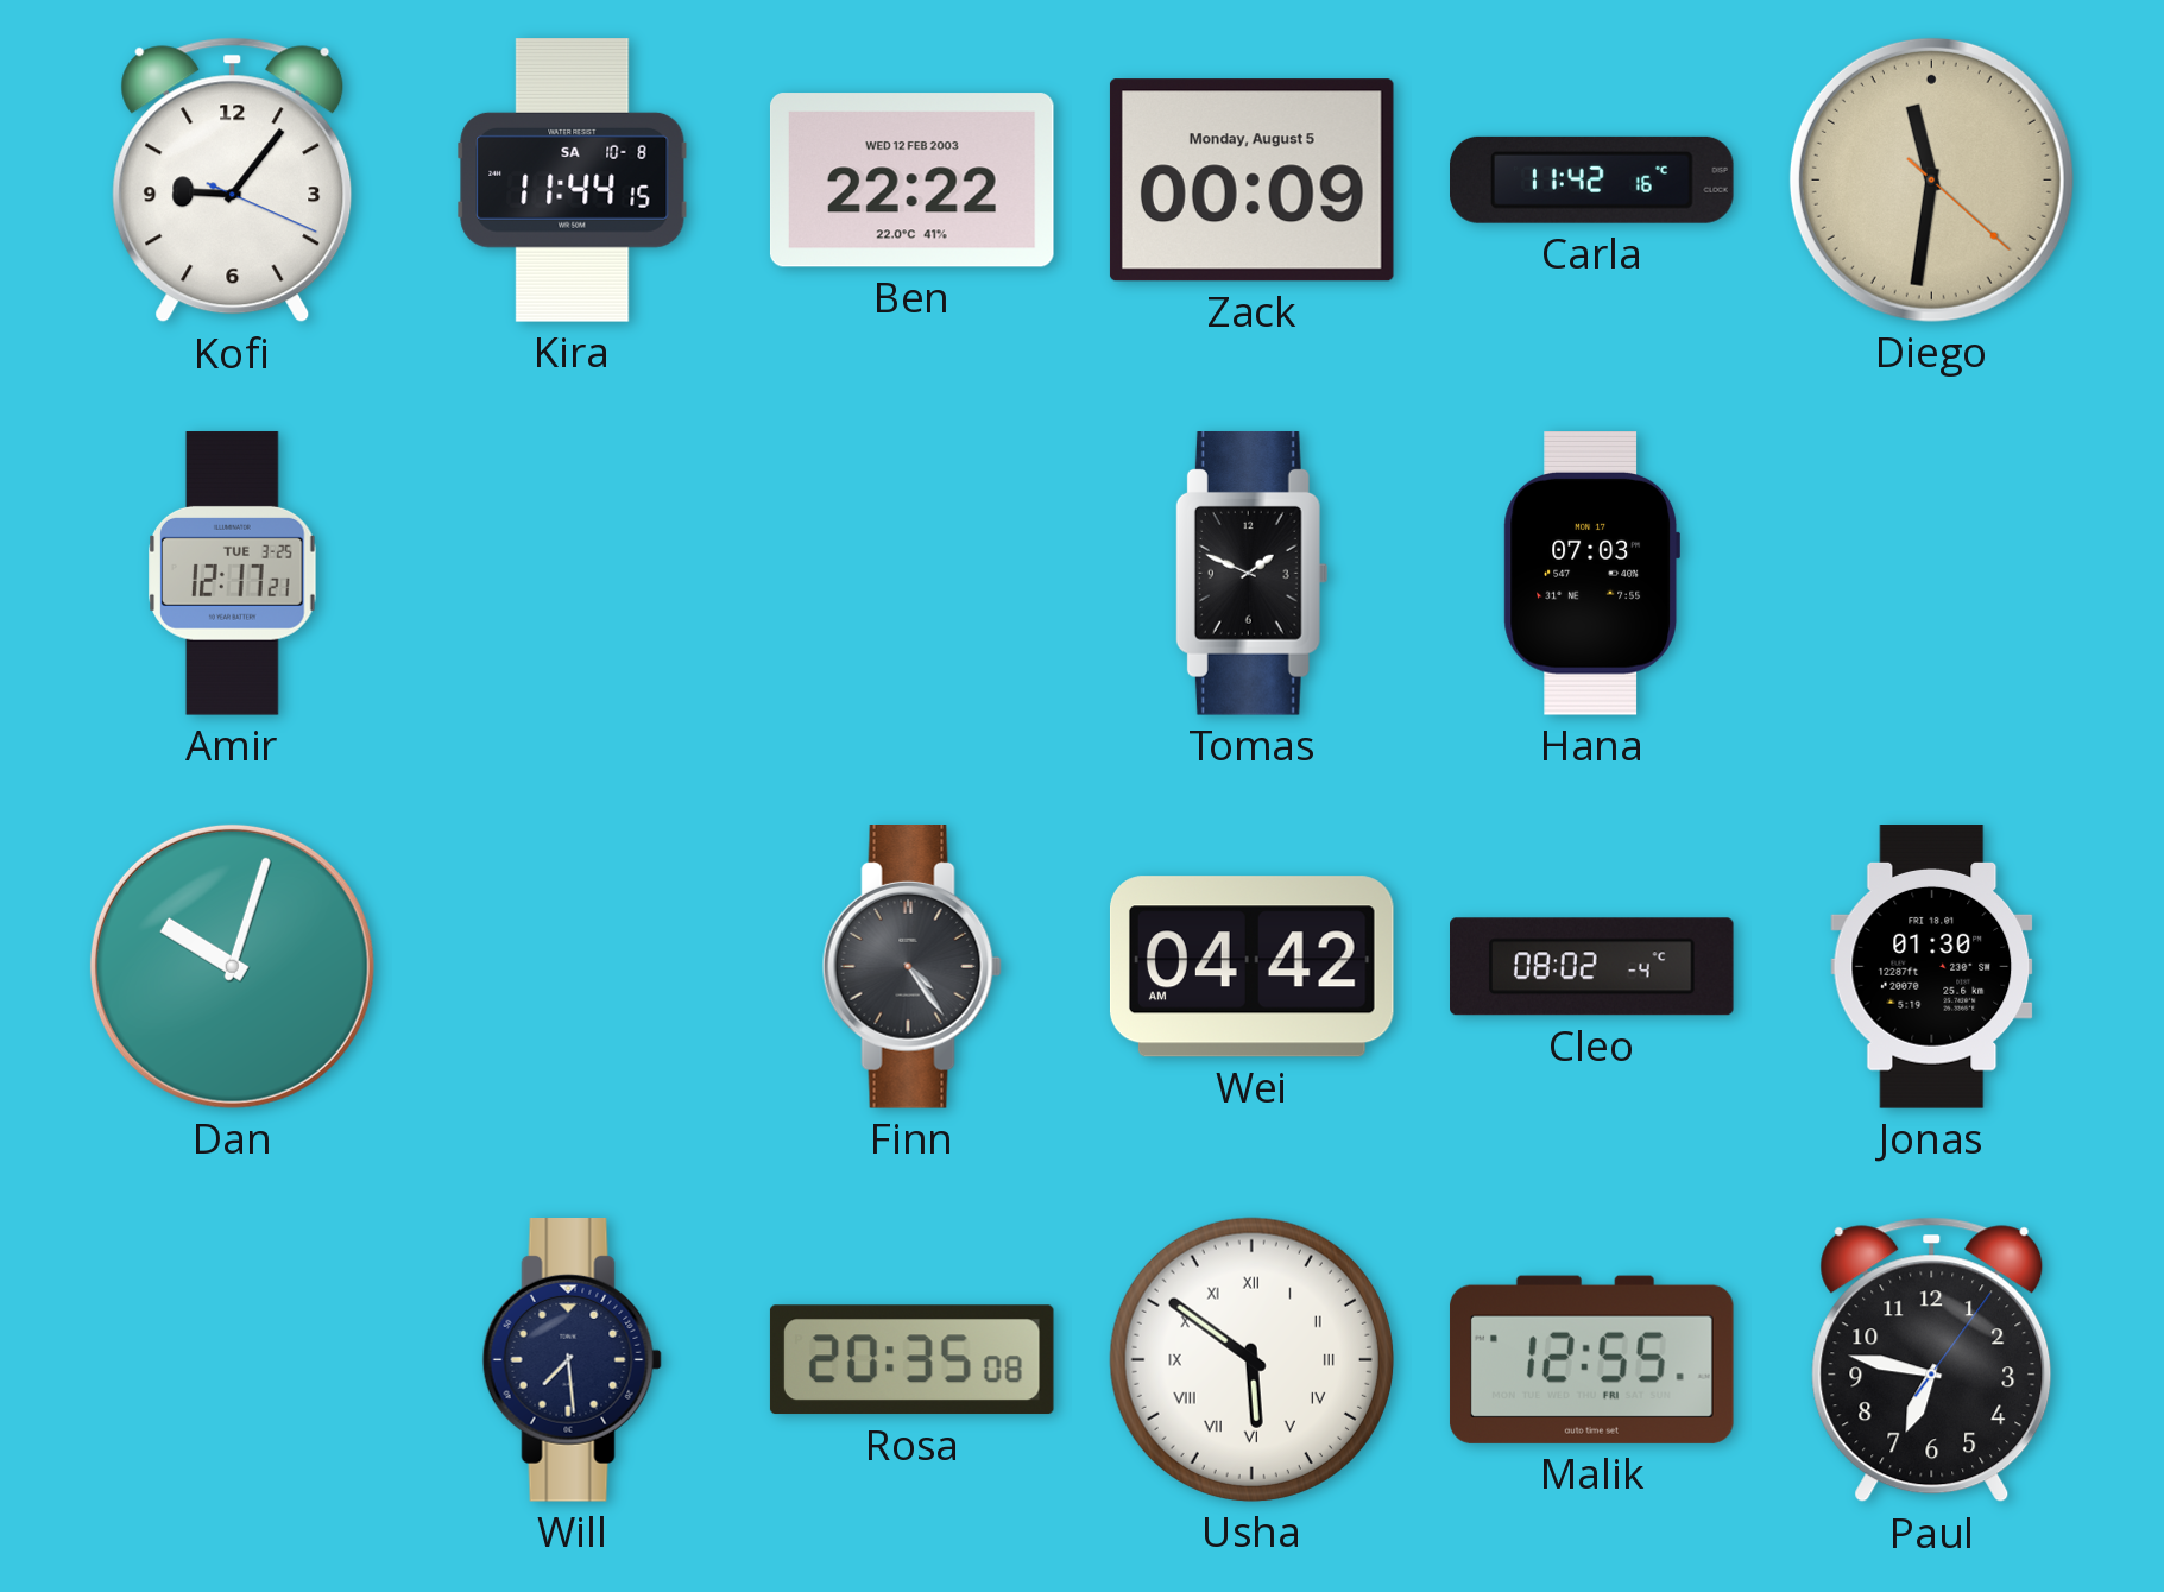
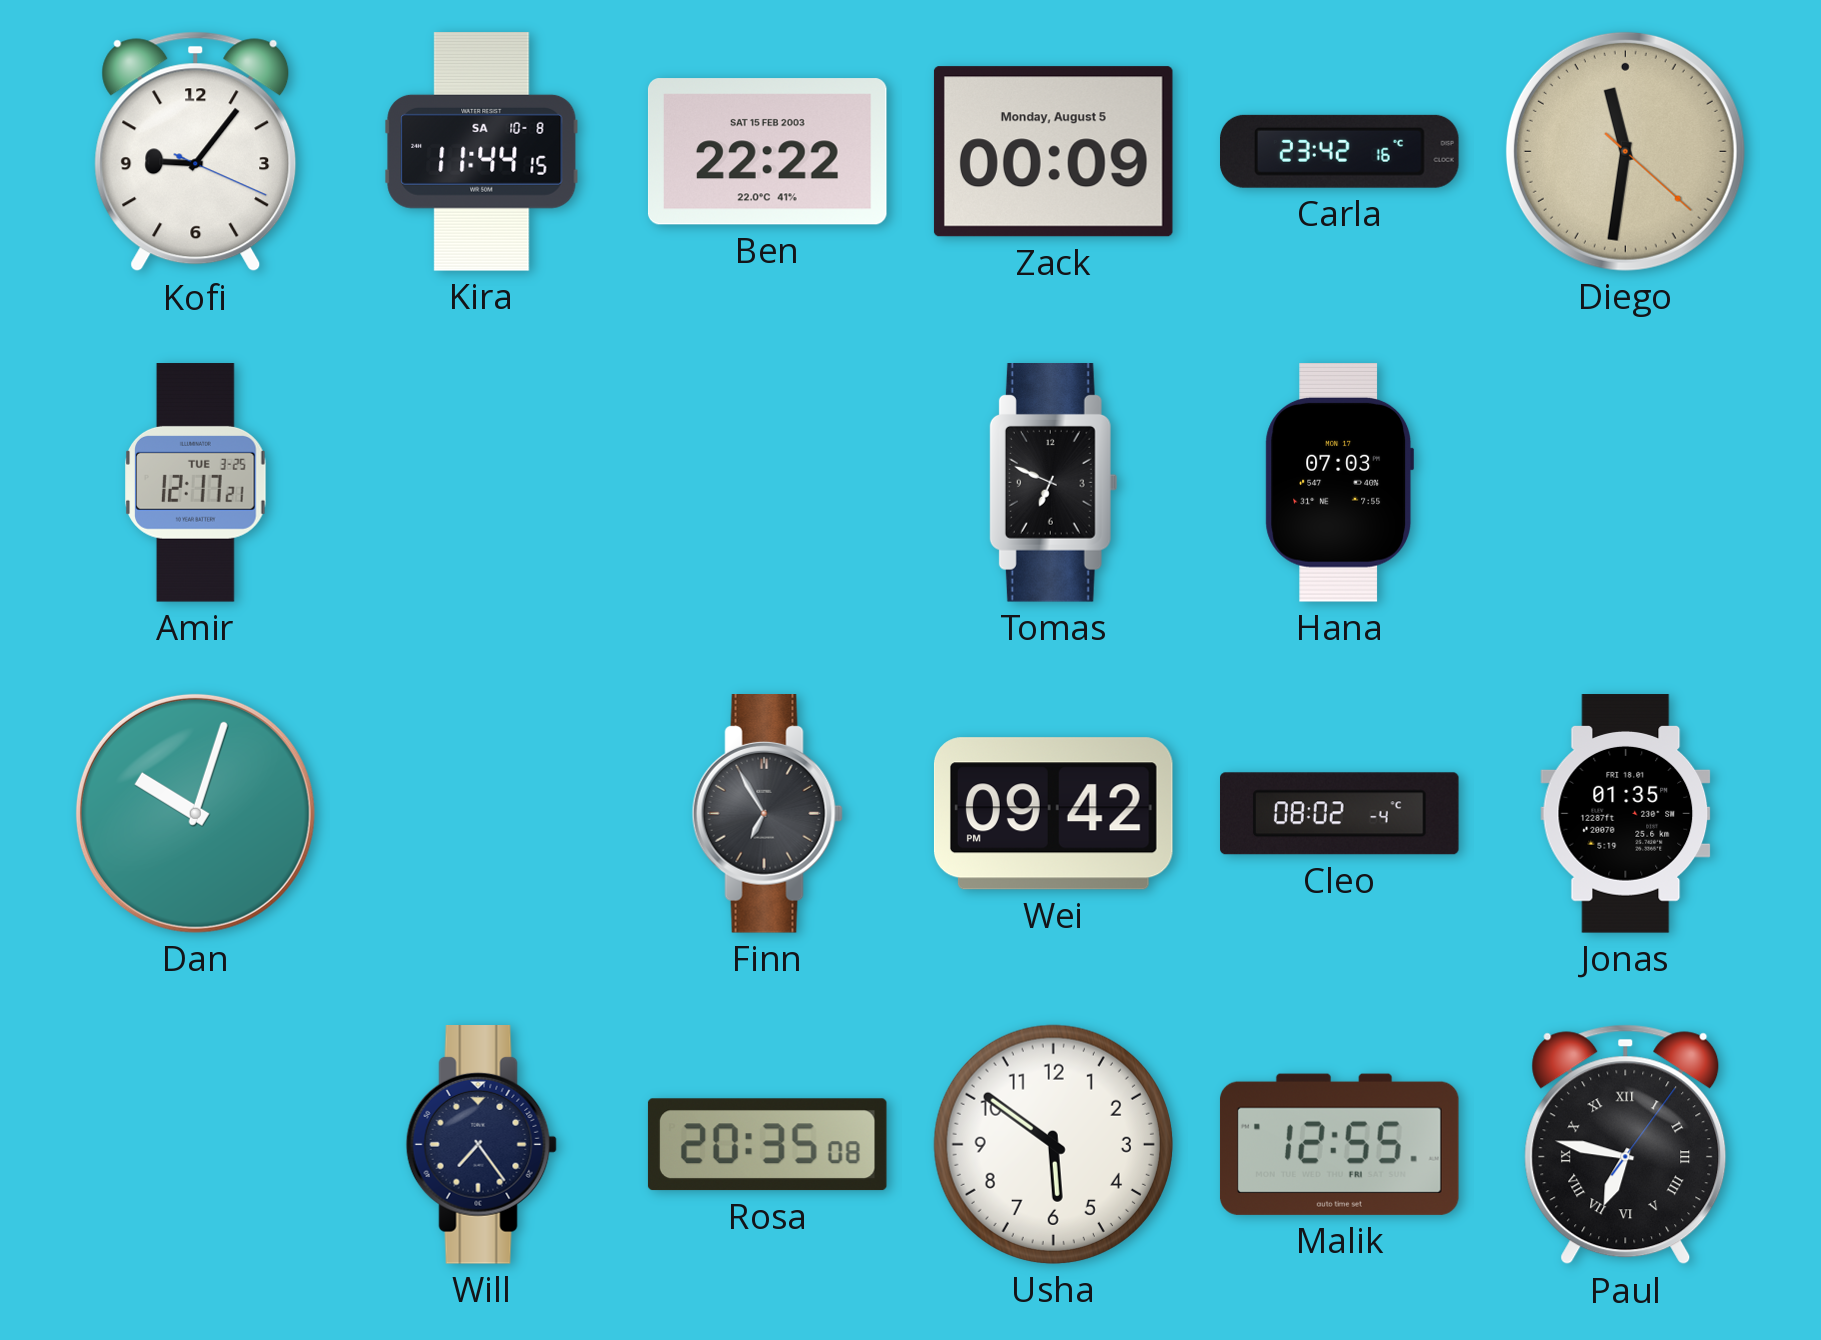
Ben date: WED 12 FEB 2003 -> SAT 15 FEB 2003 (767, 152)
Carla: 11:42 -> 23:42 (1340, 151)
Tomas: 1:49 -> 6:49 (1053, 483)
Finn: 4:24 -> 6:55 (767, 814)
Wei: 04:42 -> 09:42 (1053, 814)
Jonas: 01:30 -> 01:35 (1626, 814)
Will: 7:29 -> 7:24 (481, 1145)
Usha numerals: Roman -> Arabic (1053, 1144)
Paul numerals: Arabic -> Roman (1626, 1145)
